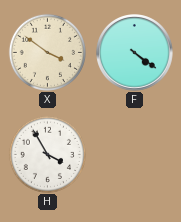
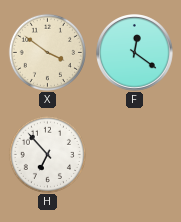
F: 4:21 -> 12:21 (135, 53)
H: 3:55 -> 6:53 (47, 154)
